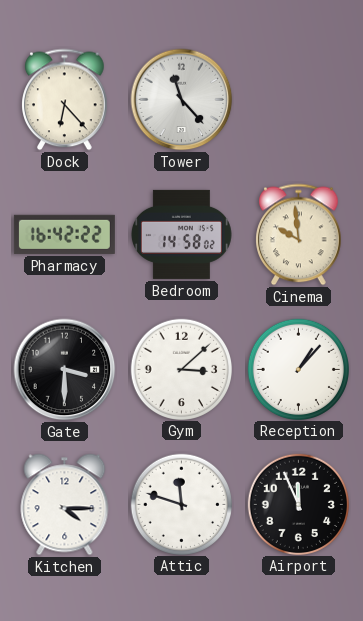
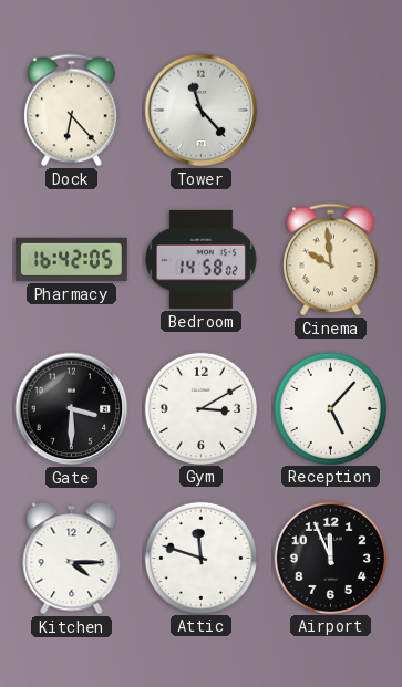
Pharmacy: 16:42:22 -> 16:42:05 (71, 259)
Gym: 3:08 -> 3:10 (200, 408)
Reception: 1:07 -> 5:07 (330, 408)
